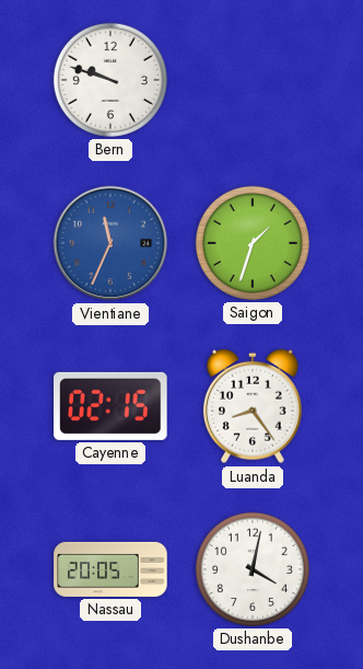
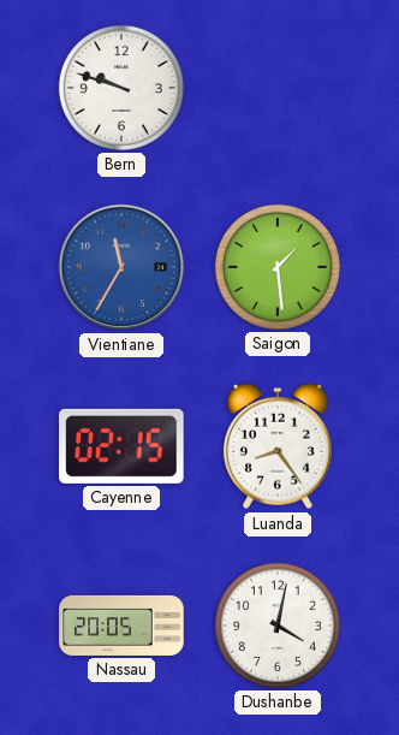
Vientiane: 11:34 -> 11:35 (121, 267)
Saigon: 1:33 -> 1:29 (278, 267)
